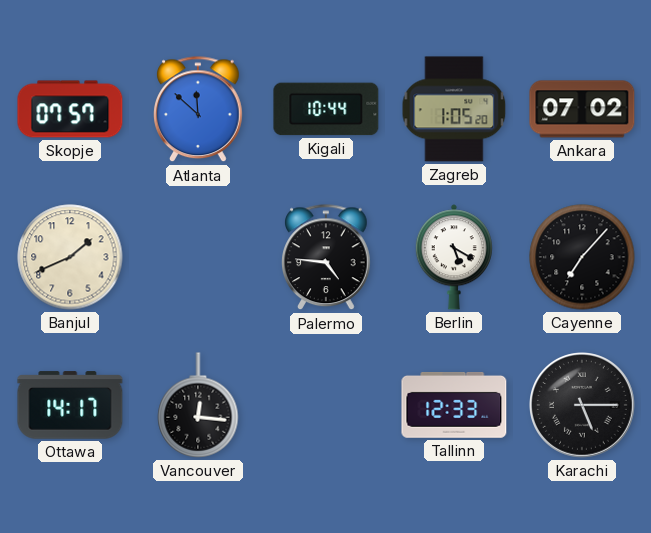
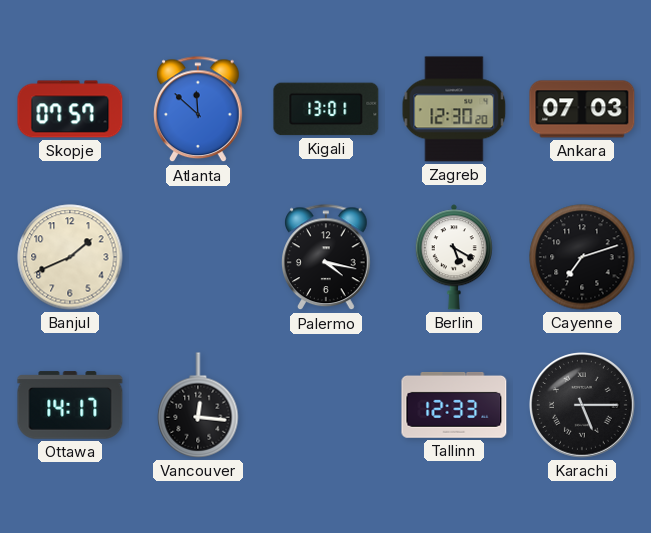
Kigali: 10:44 -> 13:01 (326, 109)
Zagreb: 1:05 -> 12:30 (454, 109)
Ankara: 07:02 -> 07:03 (582, 109)
Palermo: 4:46 -> 4:17 (327, 258)
Cayenne: 7:07 -> 7:12 (582, 257)
